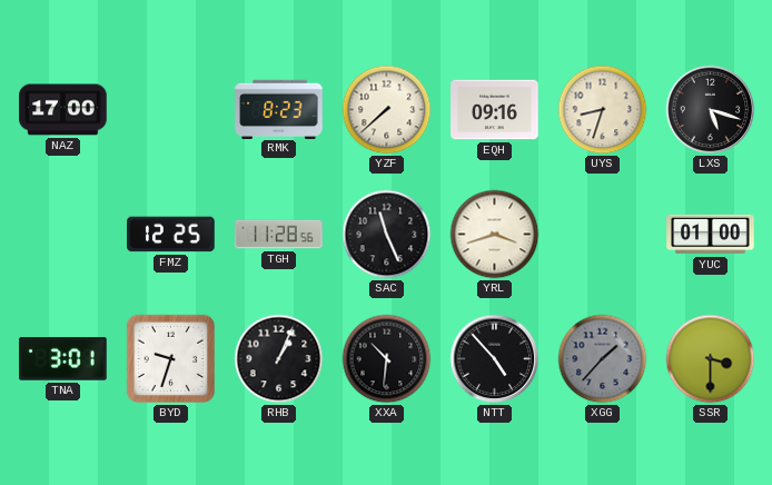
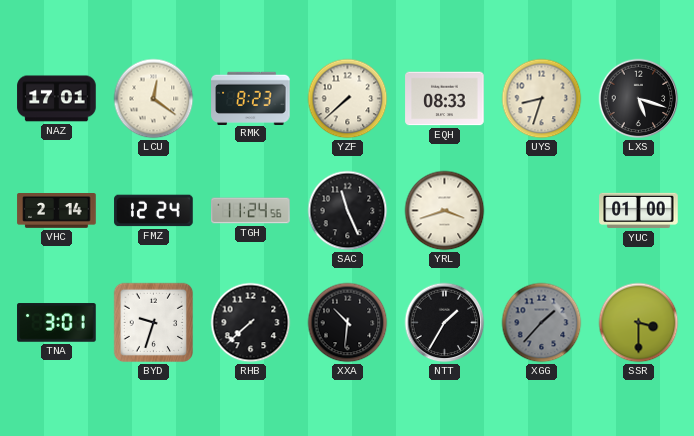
NAZ: 17:00 -> 17:01 (57, 99)
LCU: none -> 12:21 (154, 99)
EQH: 09:16 -> 08:33 (445, 99)
VHC: none -> 2:14 (57, 211)
FMZ: 12:25 -> 12:24 (154, 211)
TGH: 11:28 -> 11:24 (251, 211)
RHB: 1:04 -> 7:38 (251, 323)
NTT: 4:53 -> 1:35 (445, 323)
